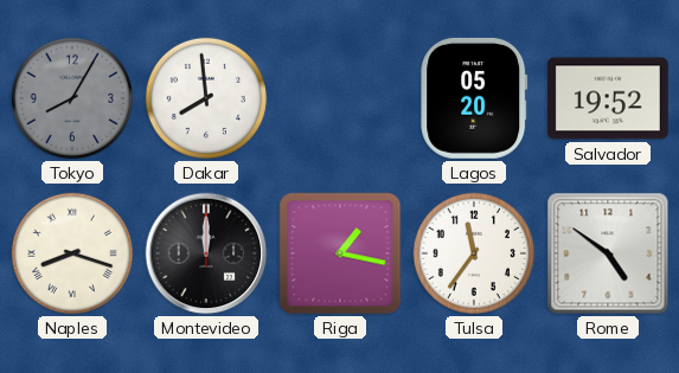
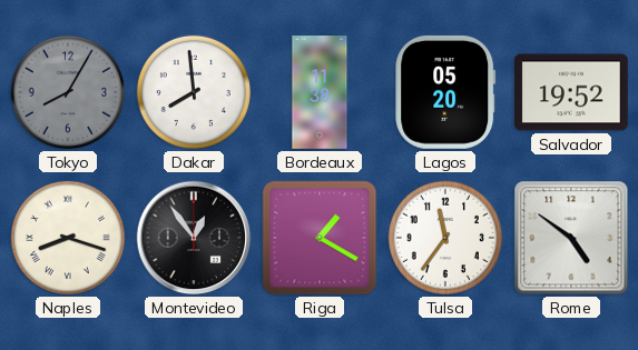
Bordeaux: none -> 11:38 (320, 93)
Montevideo: 12:00 -> 12:54 (194, 238)
Riga: 1:17 -> 1:20 (320, 238)
